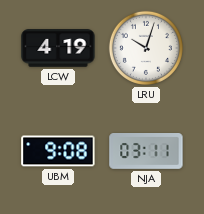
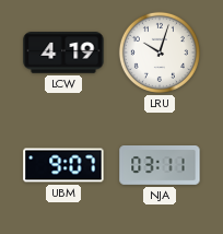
UBM: 9:08 -> 9:07 (63, 165)
